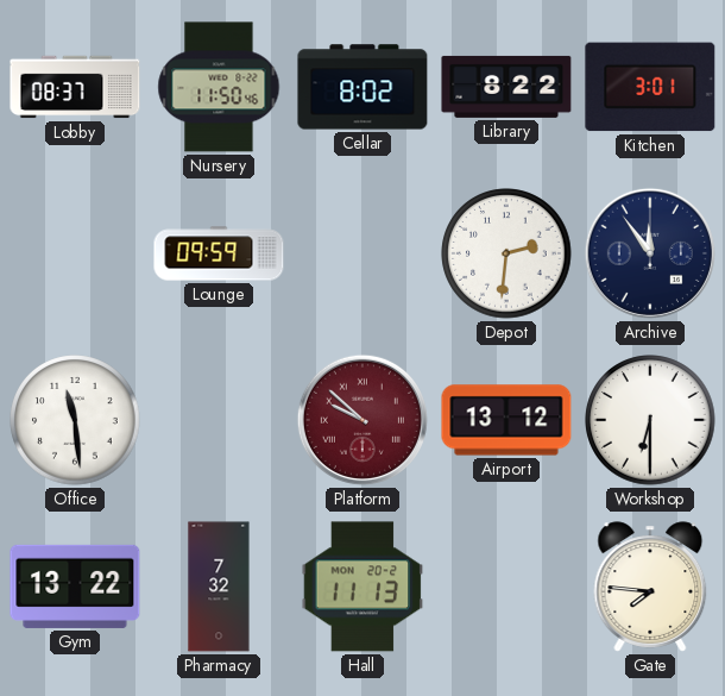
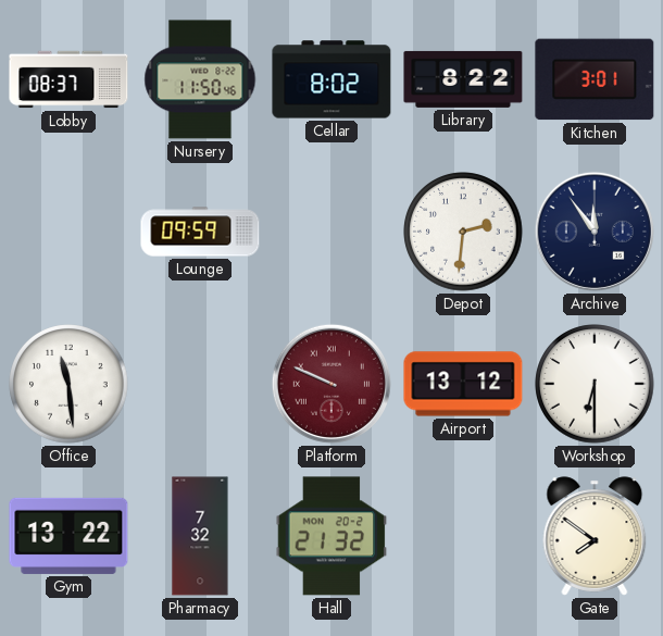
Platform: 9:52 -> 9:49 (331, 384)
Hall: 11:13 -> 21:32 (331, 536)
Gate: 7:46 -> 7:51 (595, 536)
